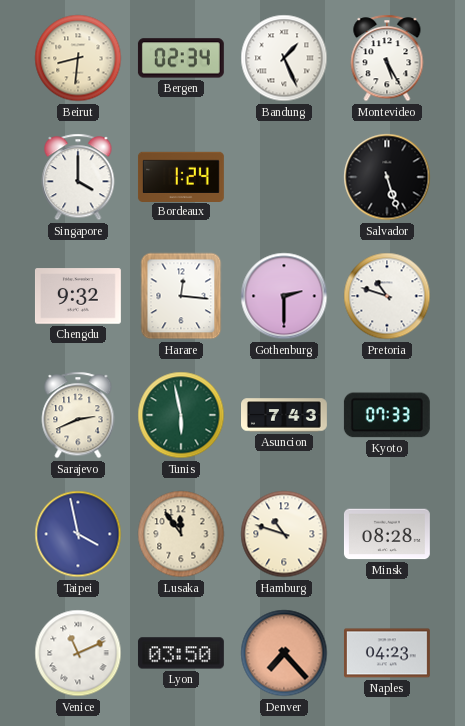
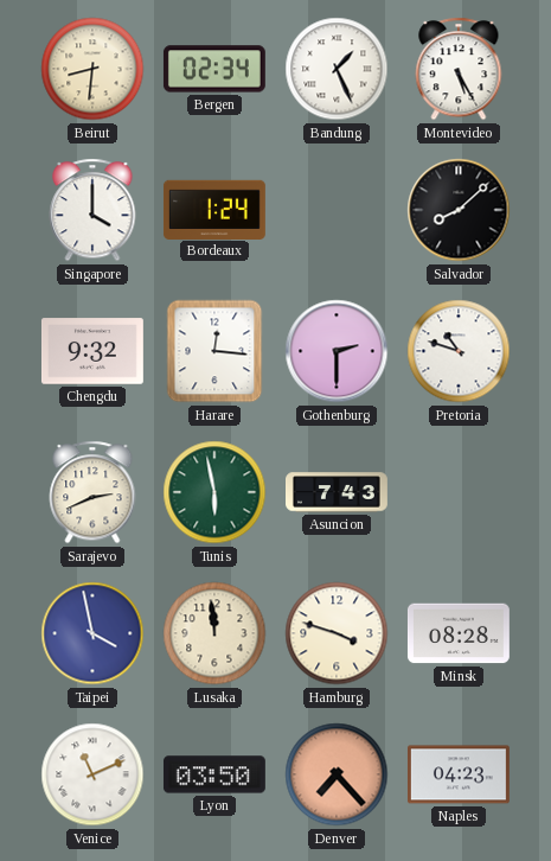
Salvador: 5:27 -> 8:08 (459, 210)
Kyoto: 07:33 -> none (387, 415)
Lusaka: 11:54 -> 11:59 (214, 633)
Hamburg: 10:48 -> 3:48 (337, 633)
